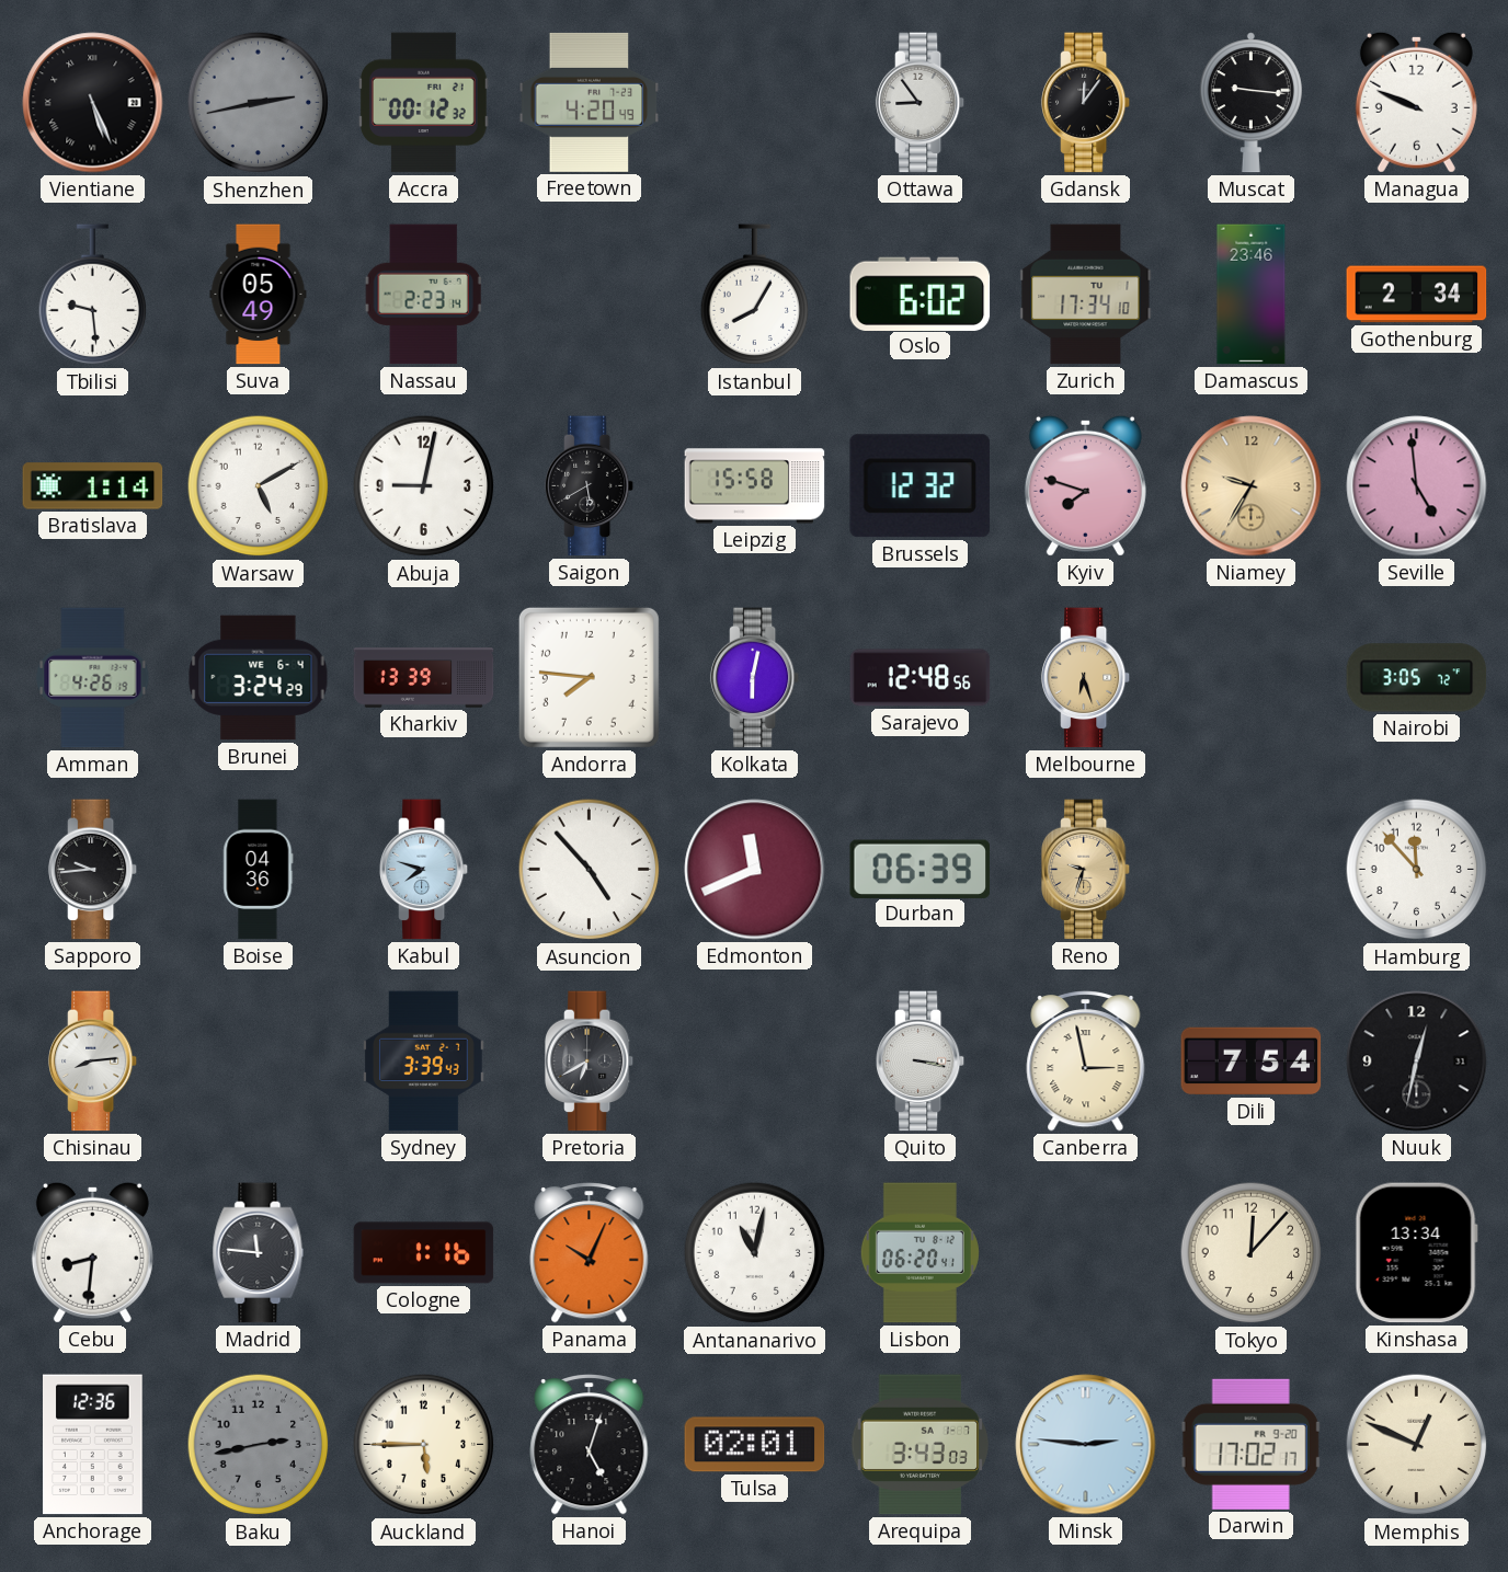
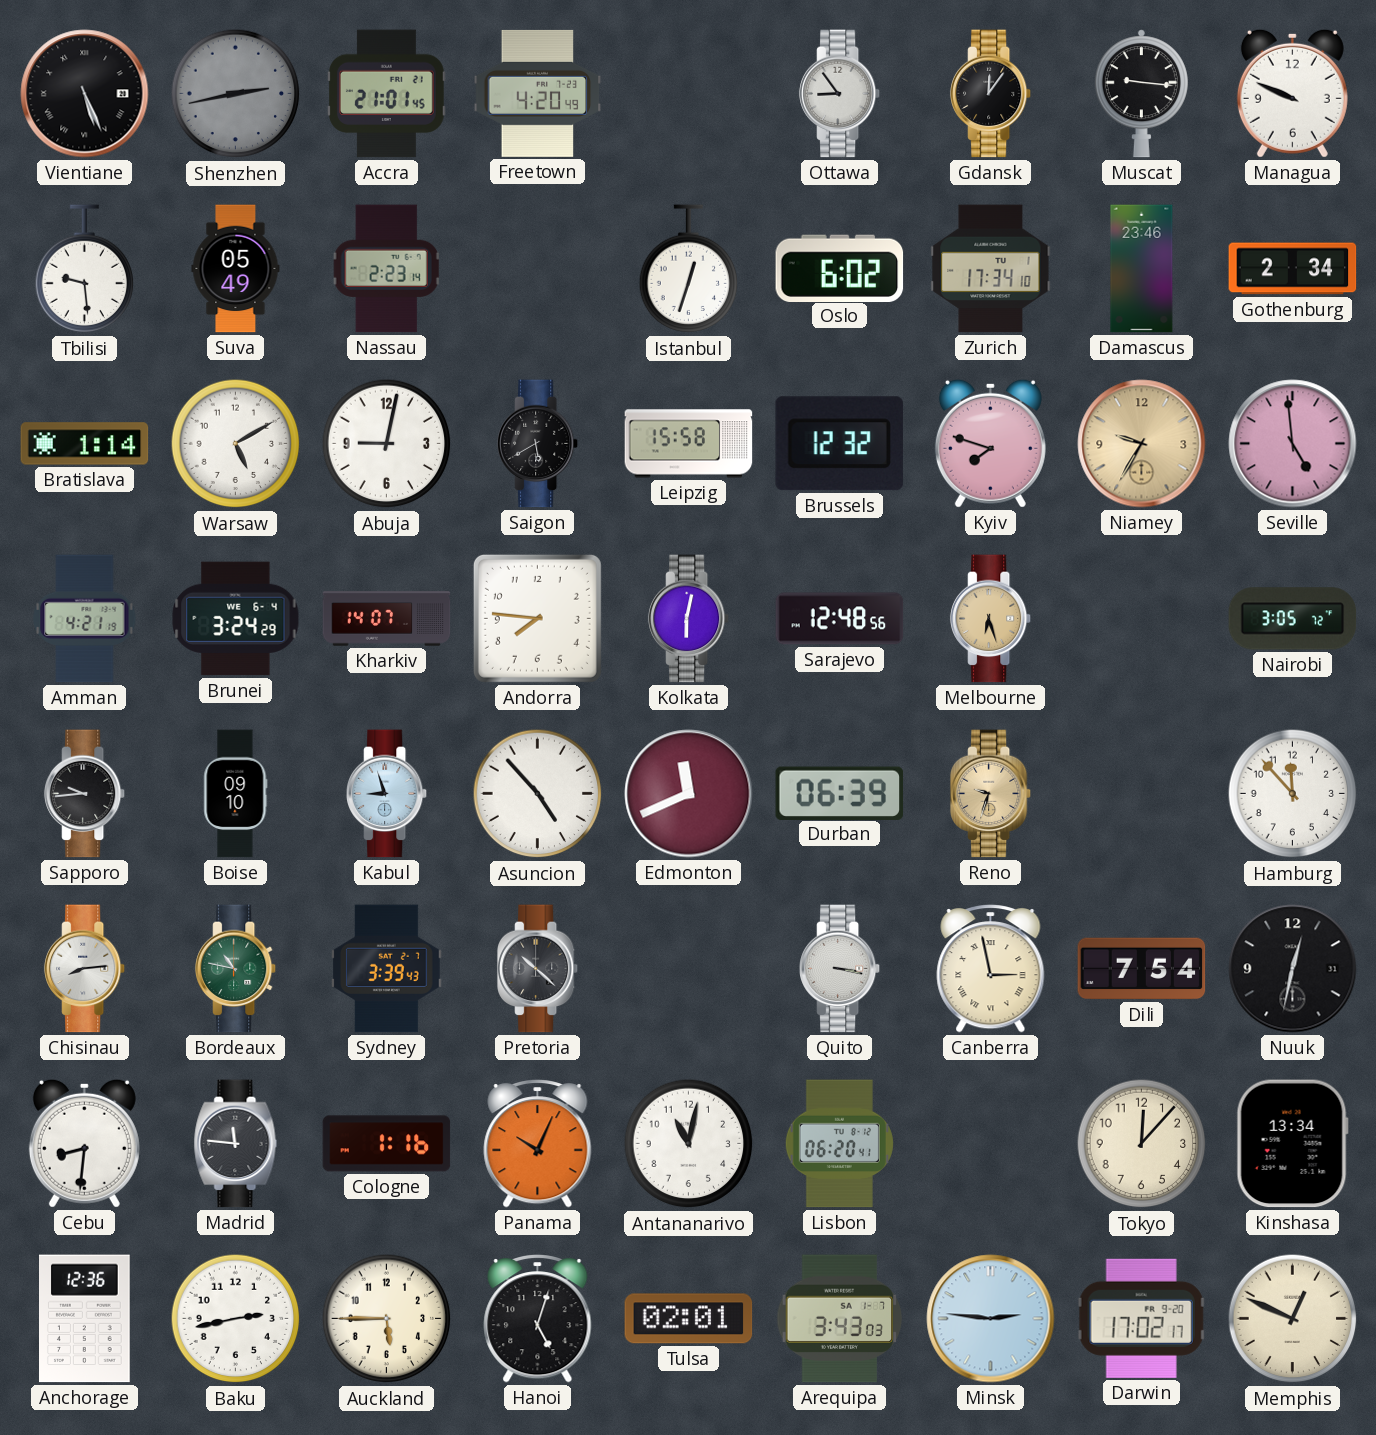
Accra: 00:12 -> 21:01 (386, 94)
Istanbul: 8:05 -> 12:33 (689, 269)
Amman: 4:26 -> 4:21 (85, 619)
Kharkiv: 13:39 -> 14:07 (387, 619)
Boise: 04:36 -> 09:10 (236, 794)
Kabul: 7:48 -> 8:57 (387, 794)
Bordeaux: none -> 10:47 (236, 969)
Pretoria: 6:40 -> 10:22 (538, 969)
Baku dial: grey -> white (236, 1319)
